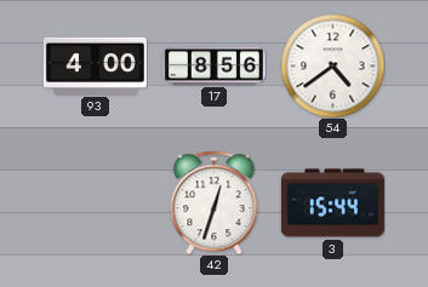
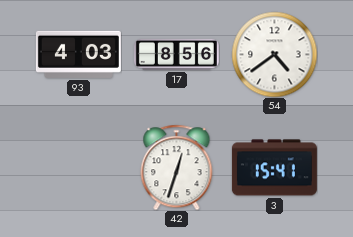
93: 4:00 -> 4:03 (78, 54)
3: 15:44 -> 15:41 (274, 168)
